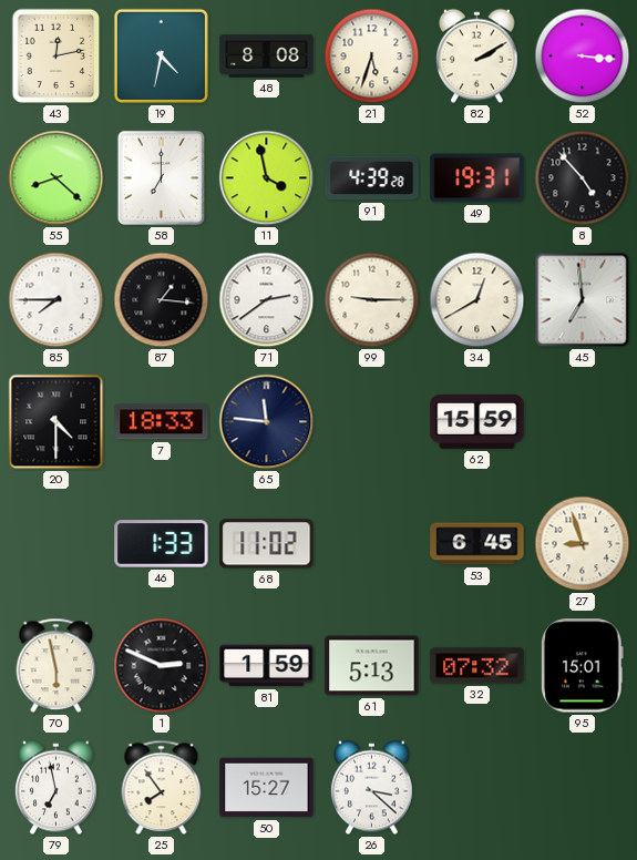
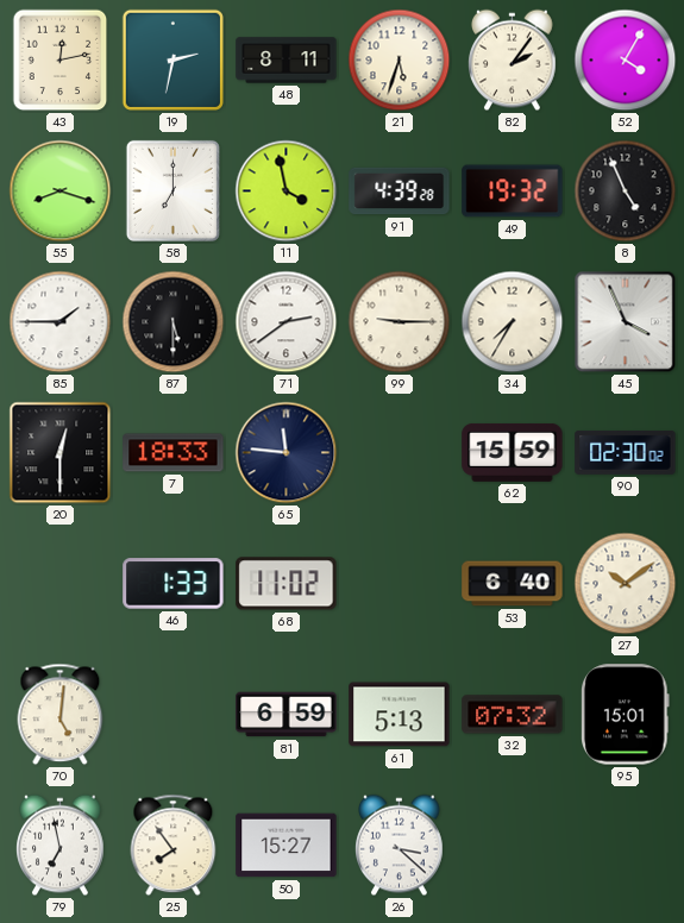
19: 4:32 -> 2:32 (172, 59)
48: 8:08 -> 8:11 (287, 61)
82: 2:10 -> 2:06 (513, 61)
52: 3:16 -> 4:05 (626, 61)
55: 8:22 -> 8:18 (61, 191)
49: 19:31 -> 19:32 (513, 191)
8: 4:53 -> 4:56 (626, 191)
85: 7:45 -> 1:45 (61, 322)
87: 1:16 -> 5:30 (174, 322)
34: 12:40 -> 7:35 (513, 322)
45: 6:59 -> 3:56 (626, 322)
20: 4:30 -> 12:30 (61, 453)
90: none -> 02:30 (626, 452)
53: 6:45 -> 6:40 (513, 584)
27: 8:57 -> 10:09 (626, 584)
70: 5:58 -> 5:01 (61, 715)
1: 2:49 -> none (162, 666)
81: 1:59 -> 6:59 (287, 715)
